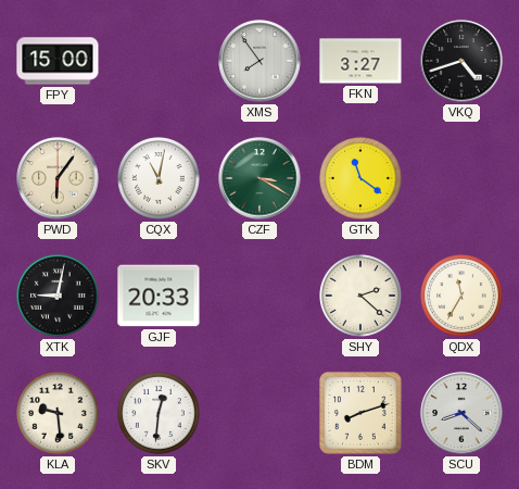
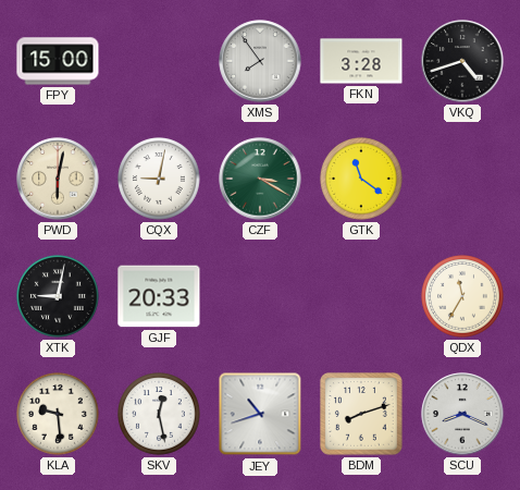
FKN: 3:27 -> 3:28 (361, 61)
PWD: 6:06 -> 6:02 (58, 179)
CQX: 11:02 -> 9:02 (160, 180)
SHY: 2:22 -> none (362, 297)
SKV: 12:31 -> 12:28 (160, 415)
JEY: none -> 10:42 (260, 414)
SCU: 8:22 -> 8:19 (462, 414)
